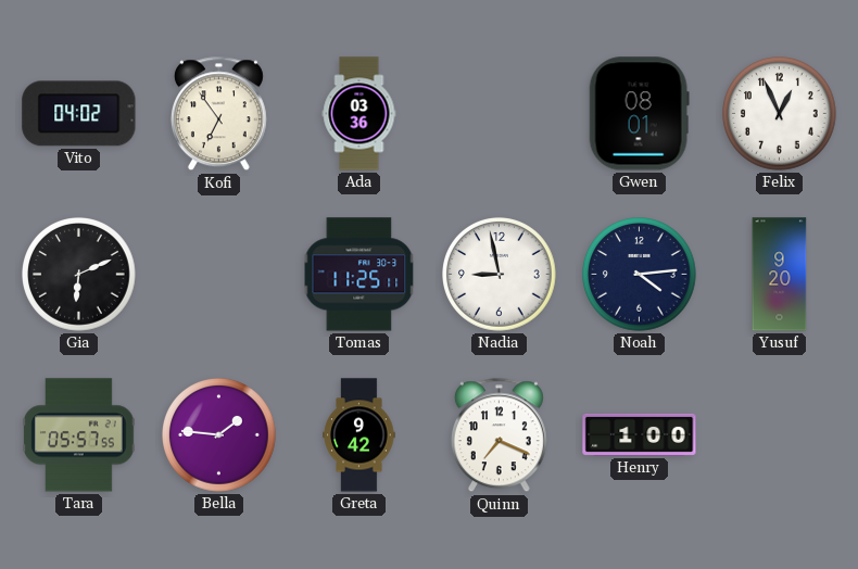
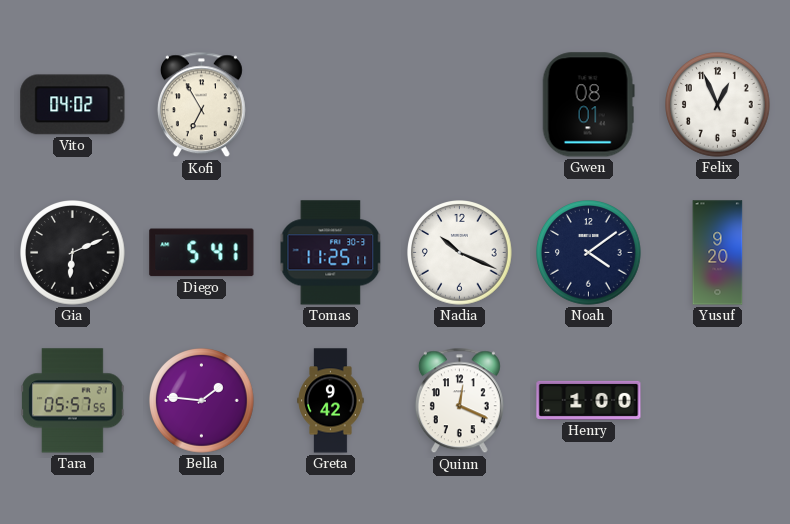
Kofi: 6:54 -> 6:55 (201, 105)
Ada: 03:36 -> none (359, 114)
Diego: none -> 5:41 (202, 253)
Nadia: 8:58 -> 10:19 (460, 253)
Noah: 4:14 -> 4:09 (589, 253)
Quinn: 7:19 -> 12:19 (459, 401)
